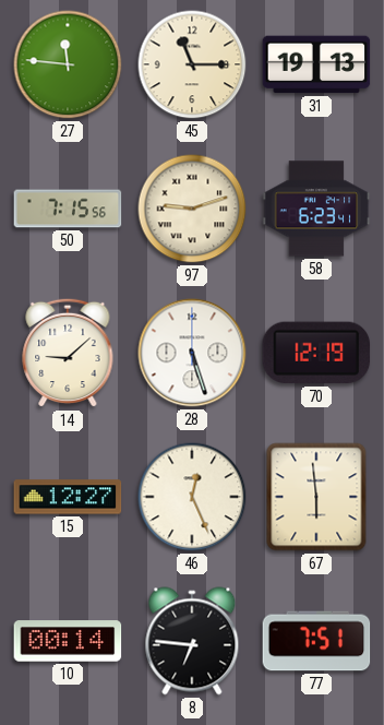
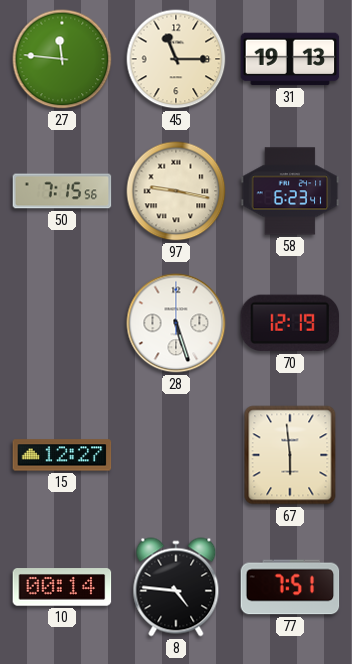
97: 9:12 -> 9:17 (176, 191)
14: 9:08 -> none (68, 353)
46: 12:26 -> none (192, 497)
8: 6:46 -> 4:46 (176, 587)
